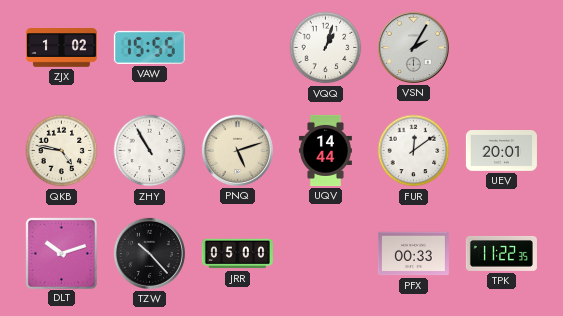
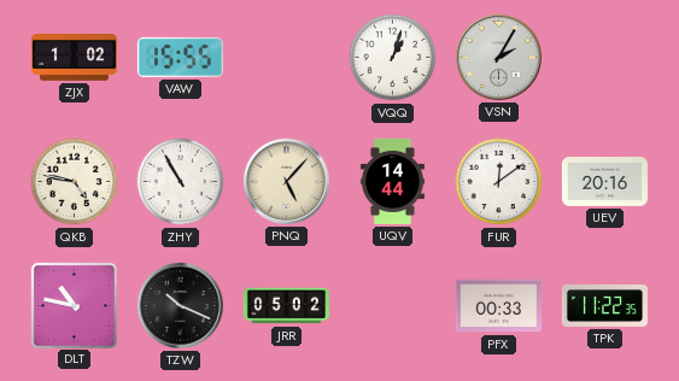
PNQ: 5:12 -> 5:07 (286, 181)
UEV: 20:01 -> 20:16 (604, 182)
DLT: 10:12 -> 10:47 (74, 305)
TZW: 10:23 -> 10:19 (180, 305)
JRR: 05:00 -> 05:02 (286, 306)
